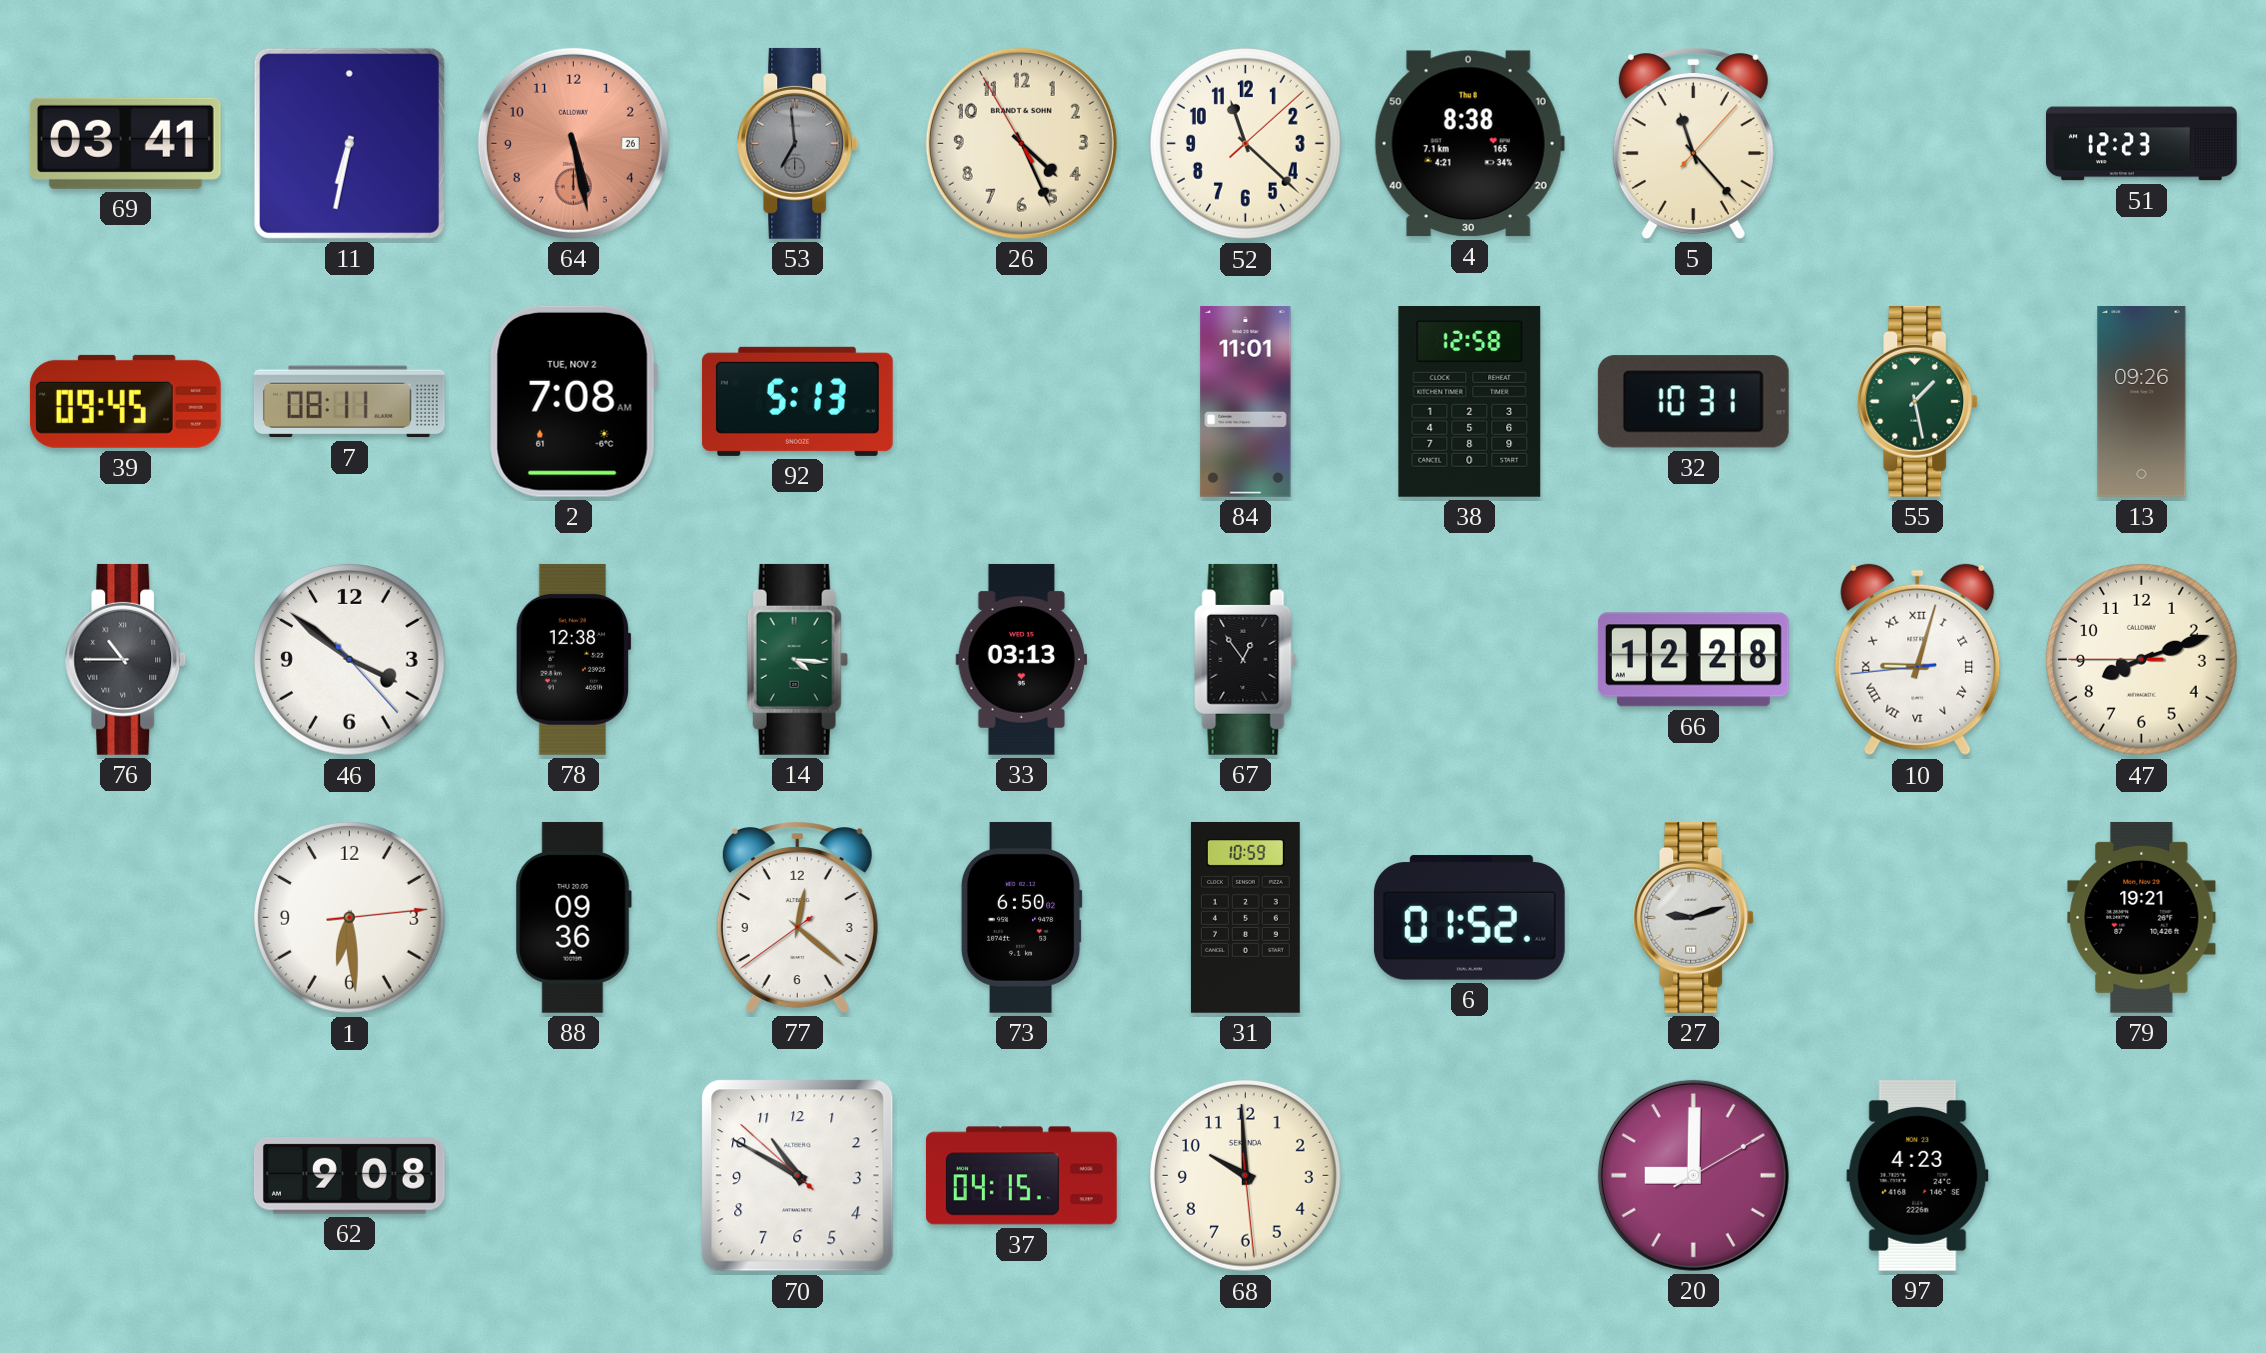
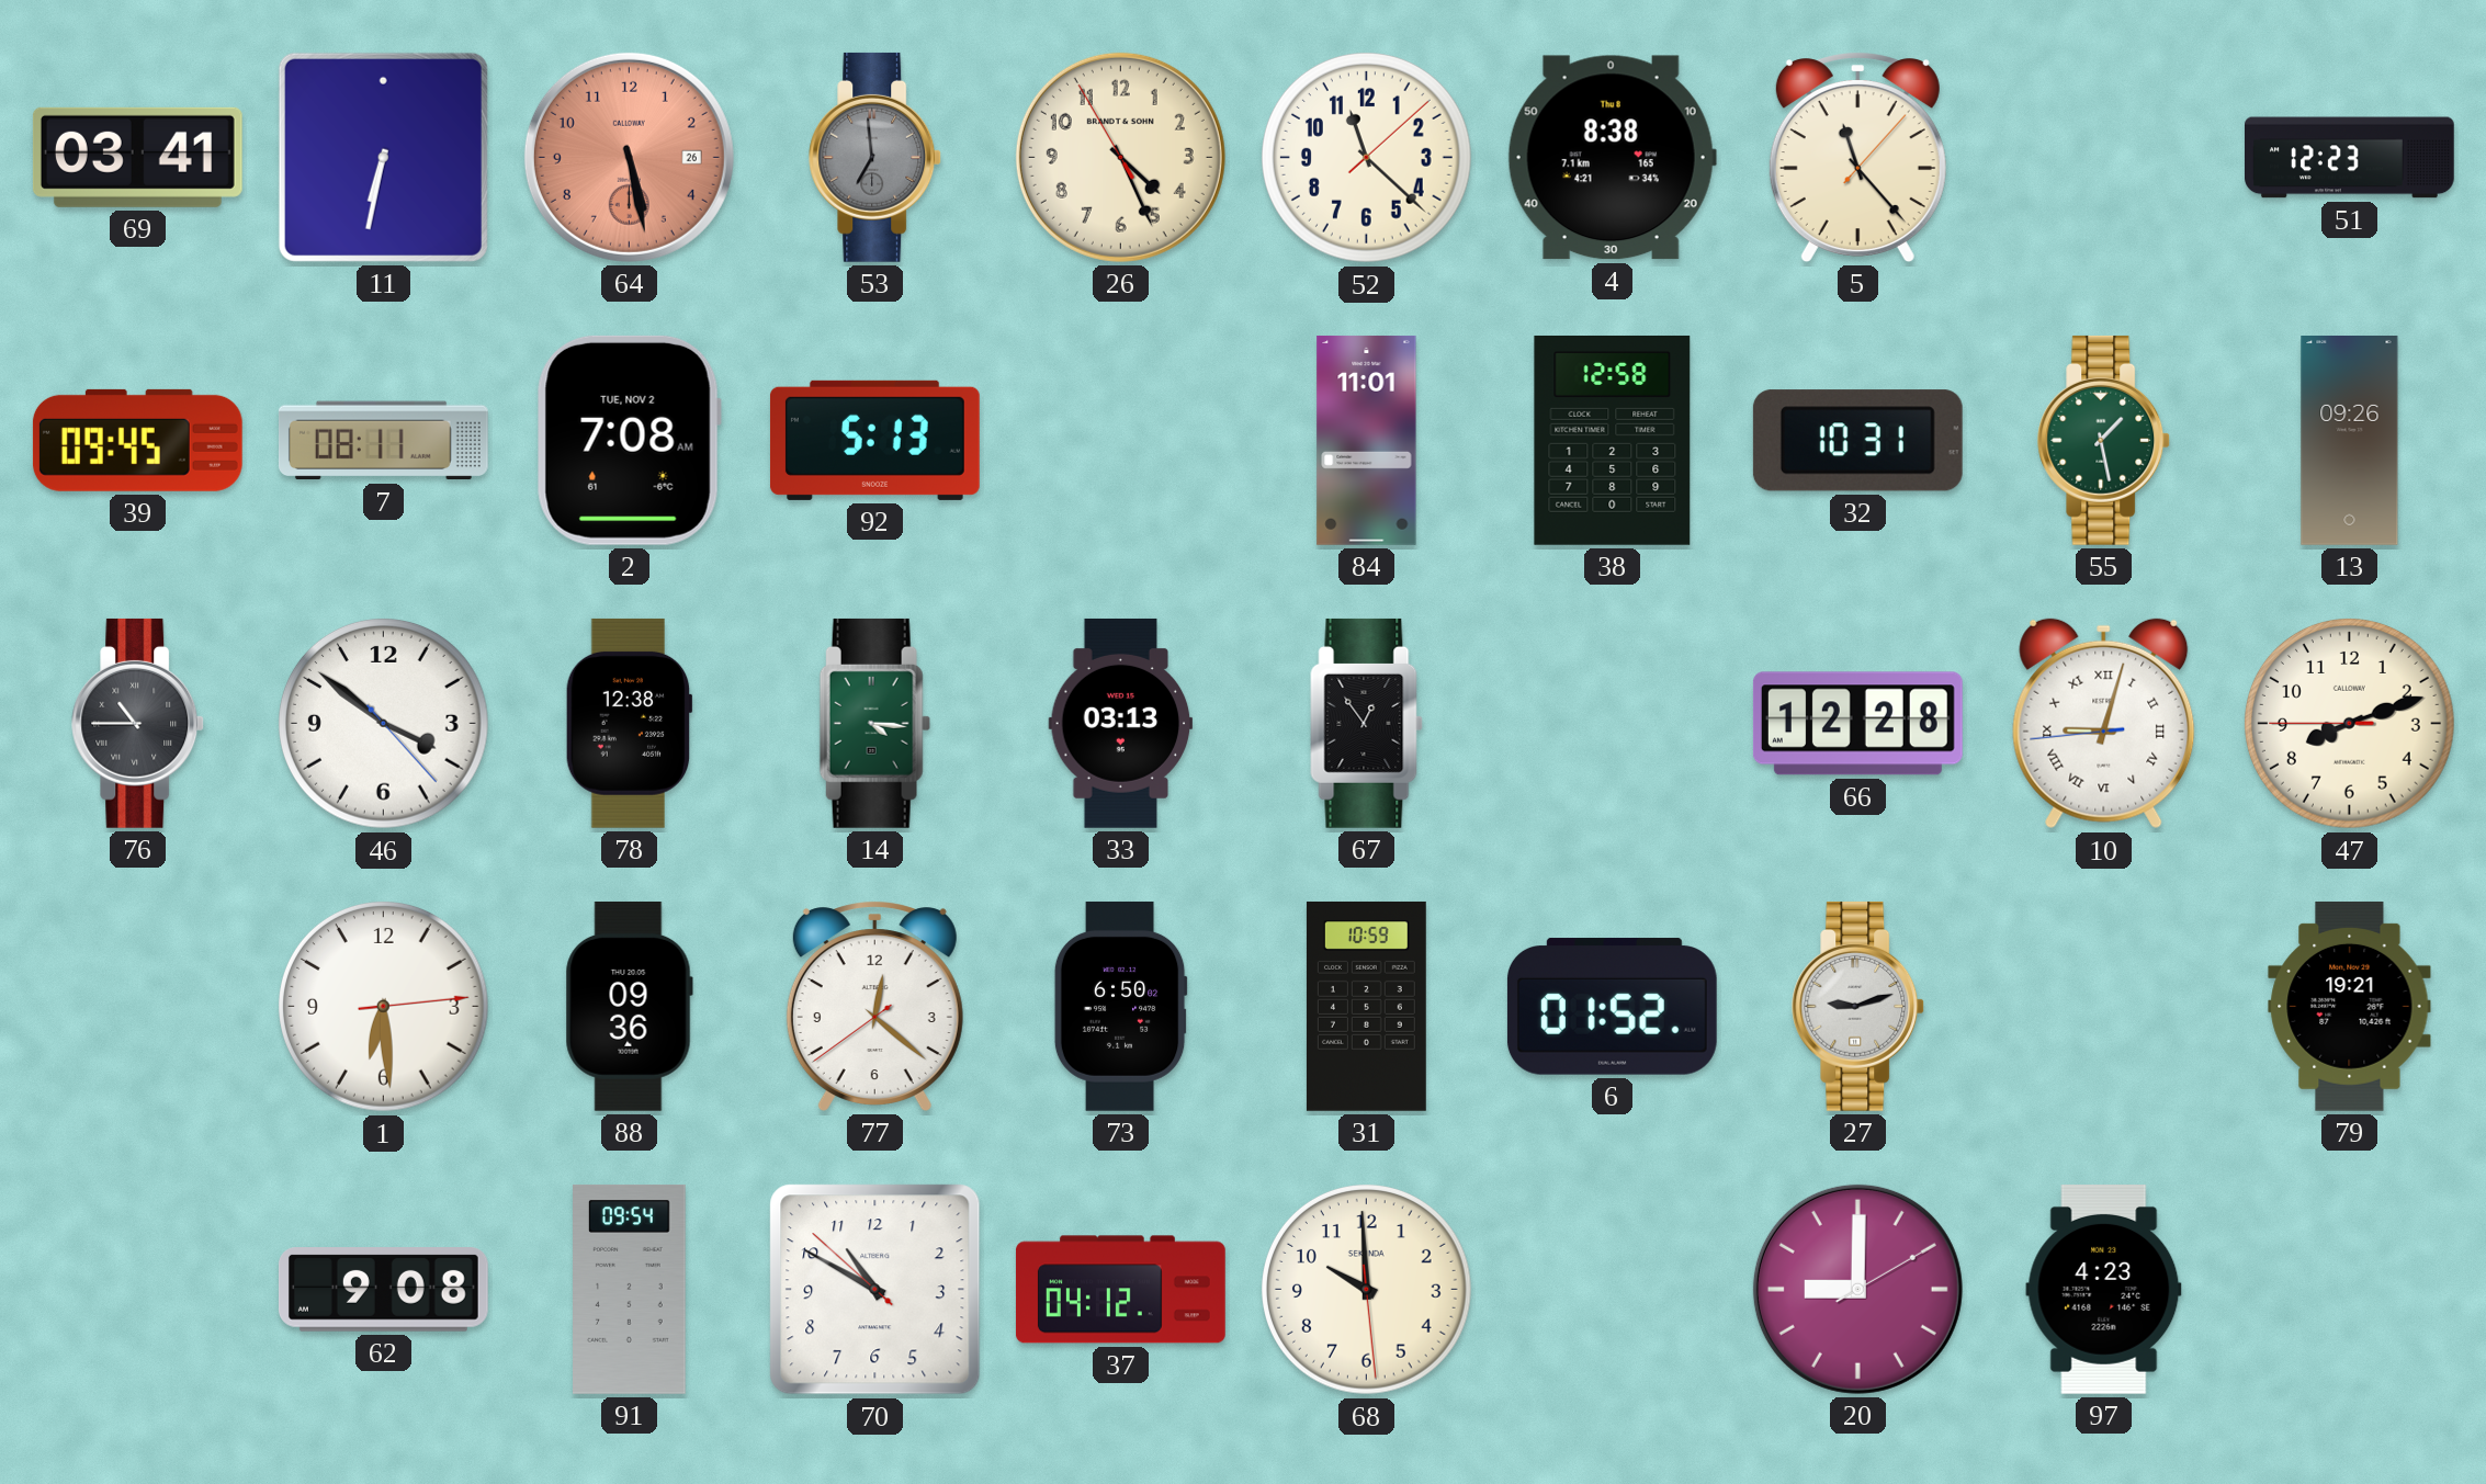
91: none -> 09:54 (630, 1290)
37: 04:15 -> 04:12 (1120, 1290)
